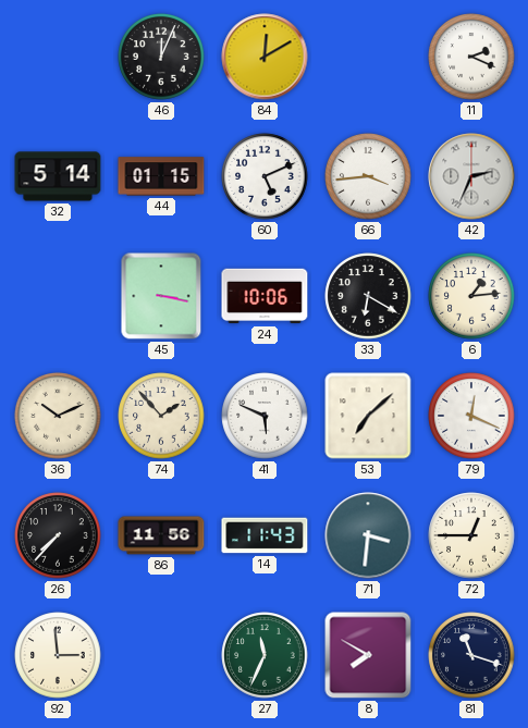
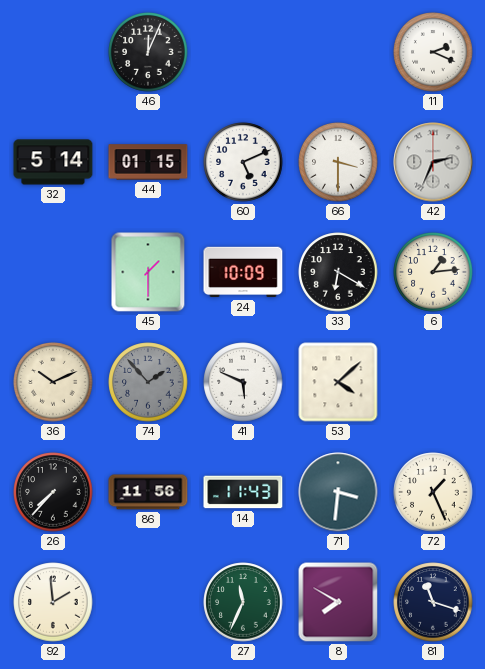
84: 12:10 -> none (265, 57)
66: 3:44 -> 3:30 (338, 162)
45: 3:17 -> 1:30 (148, 272)
24: 10:06 -> 10:09 (243, 272)
74 dial: cream -> grey (148, 382)
53: 7:08 -> 4:08 (338, 382)
79: 12:19 -> none (471, 416)
72: 12:45 -> 1:26 (433, 492)
92: 2:59 -> 1:59 (53, 602)
